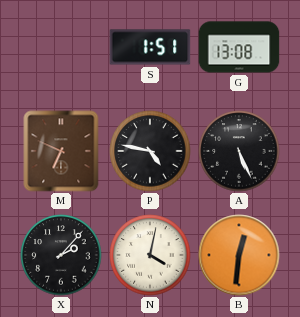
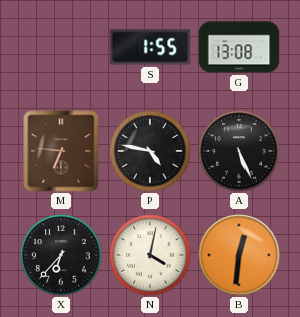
S: 1:51 -> 1:55 (150, 47)
M: 6:49 -> 6:46 (61, 151)
X: 2:07 -> 6:37 (61, 255)
